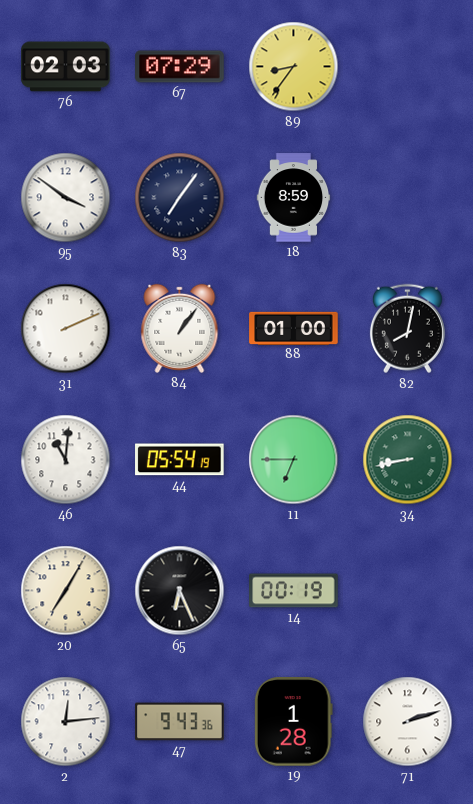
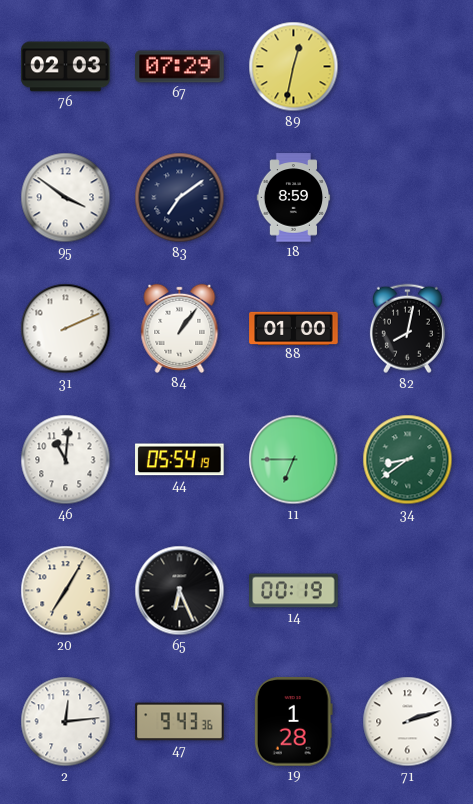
89: 8:36 -> 12:32 (294, 67)
83: 7:06 -> 7:09 (180, 198)
34: 8:43 -> 8:39 (408, 460)
